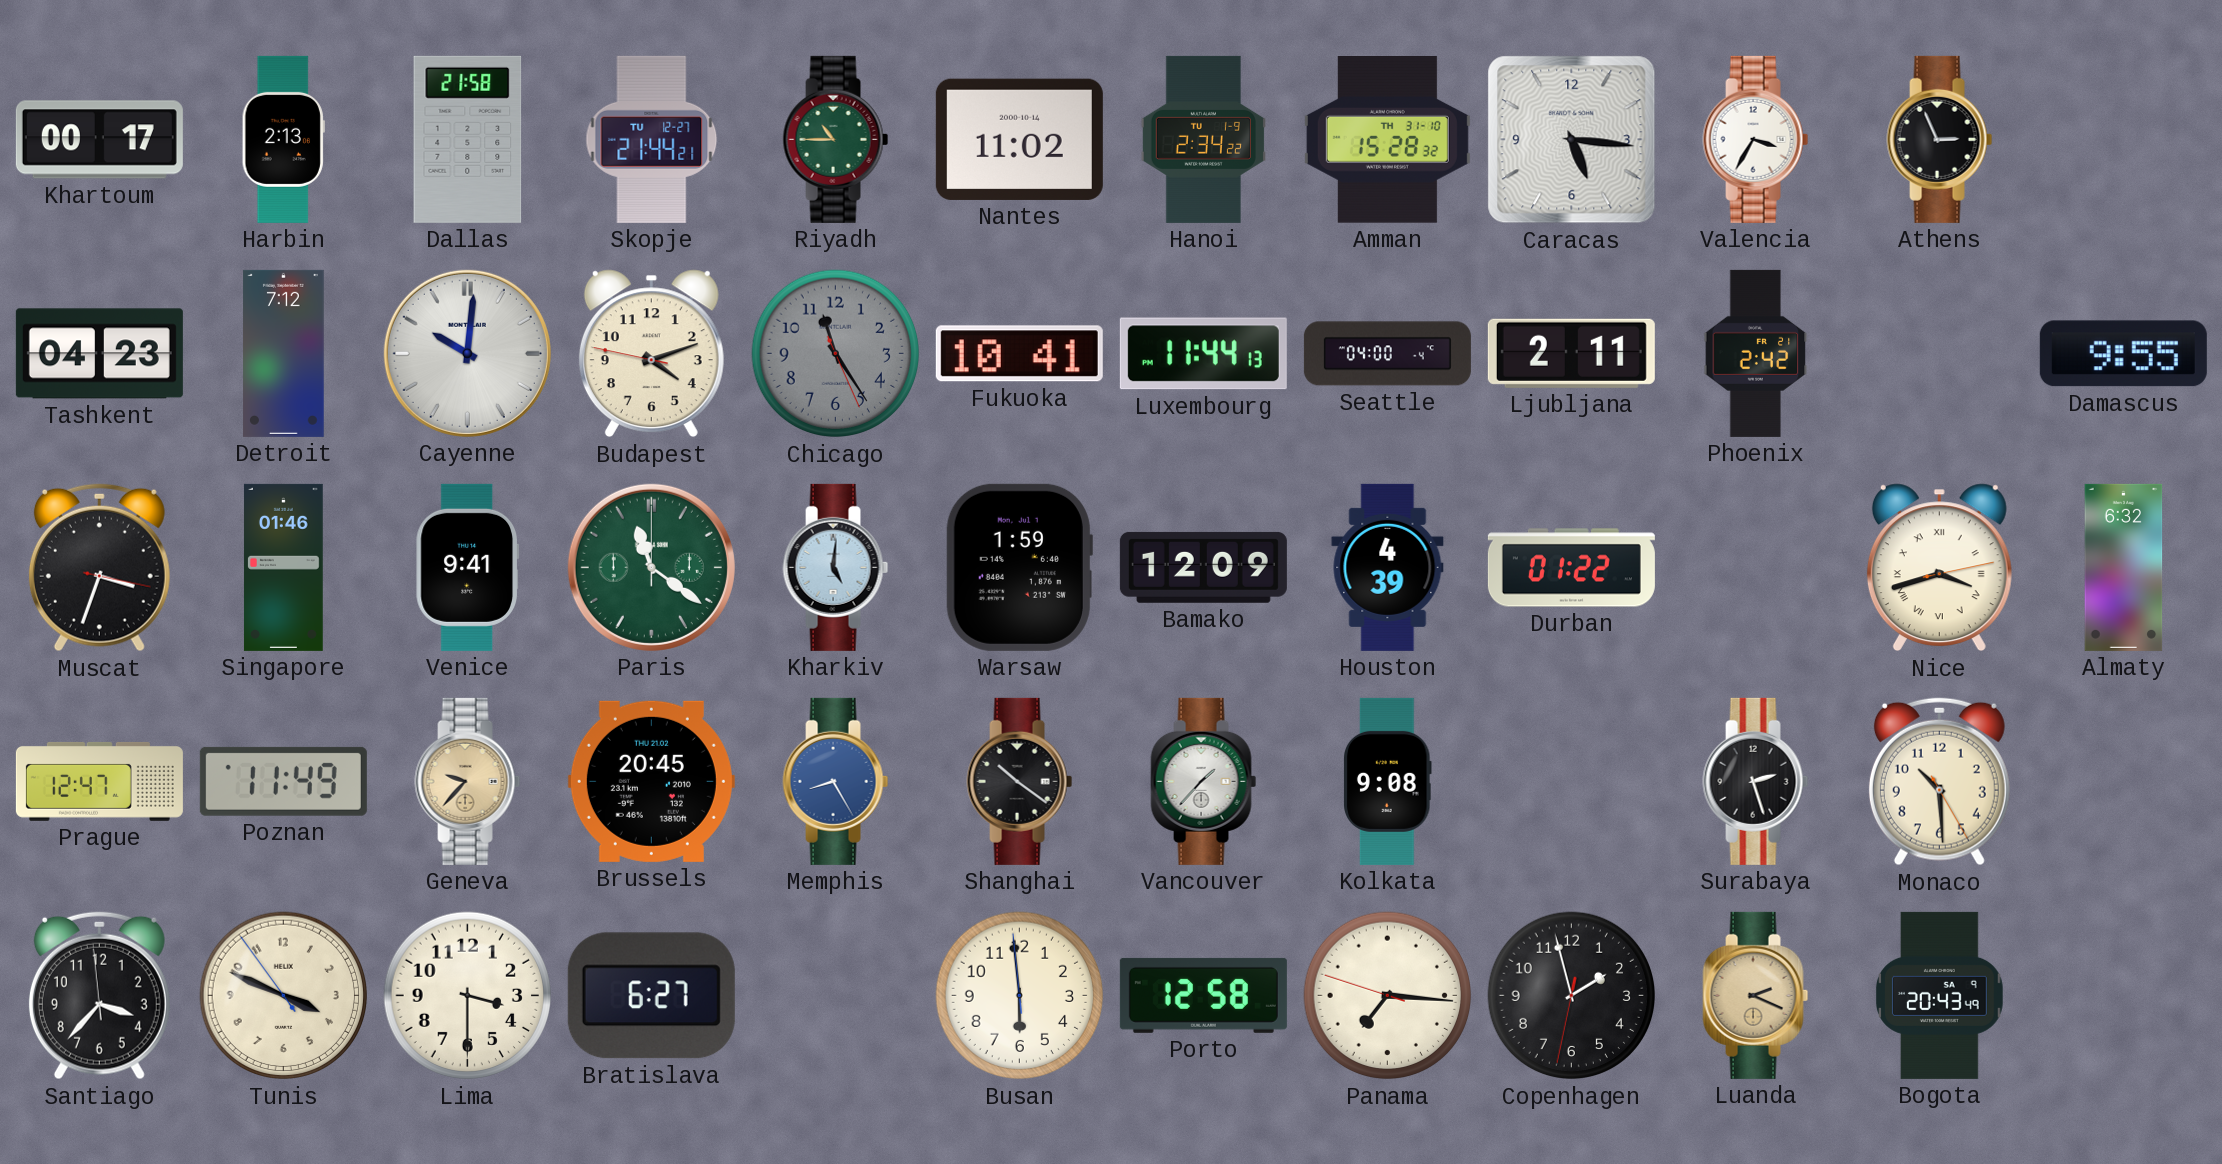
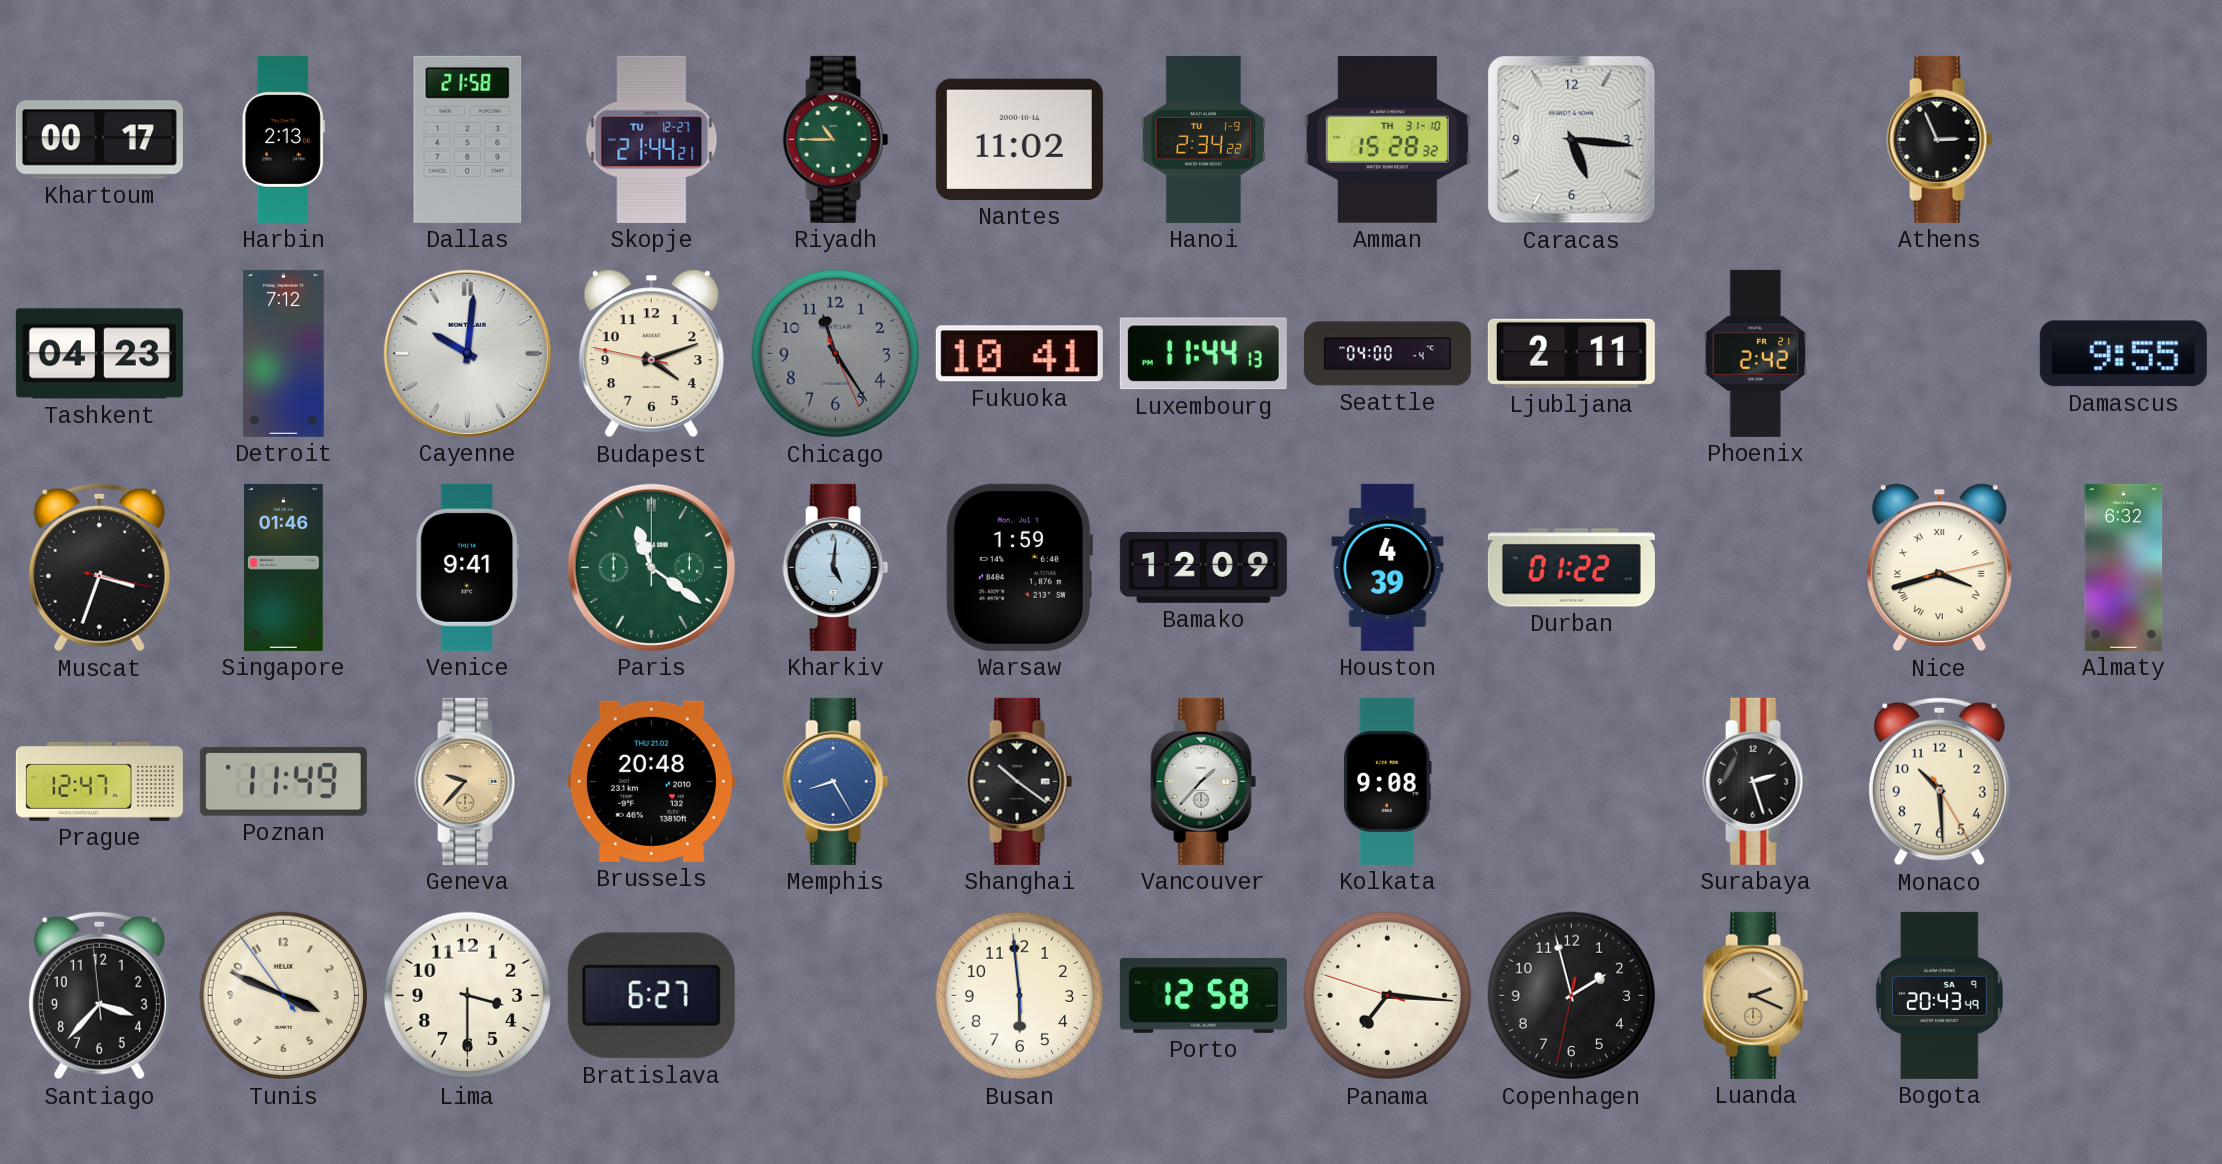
Valencia: 3:35 -> none (1756, 139)
Brussels: 20:45 -> 20:48 (651, 781)
